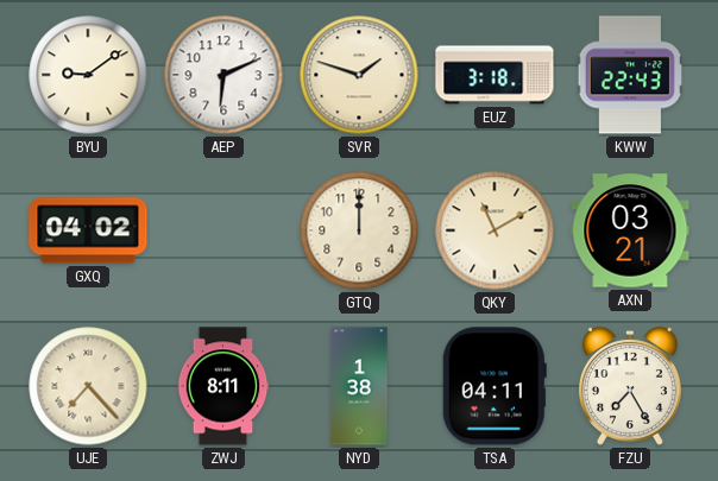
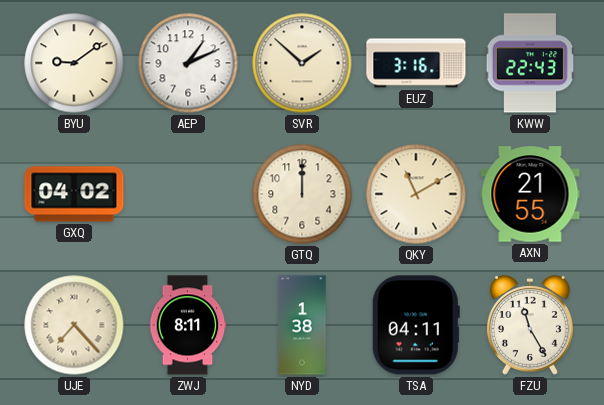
AEP: 6:11 -> 1:11 (188, 63)
SVR: 1:48 -> 1:52 (302, 63)
EUZ: 3:18 -> 3:16 (416, 63)
AXN: 03:21 -> 21:55 (530, 194)
FZU: 7:25 -> 11:25 (530, 326)
